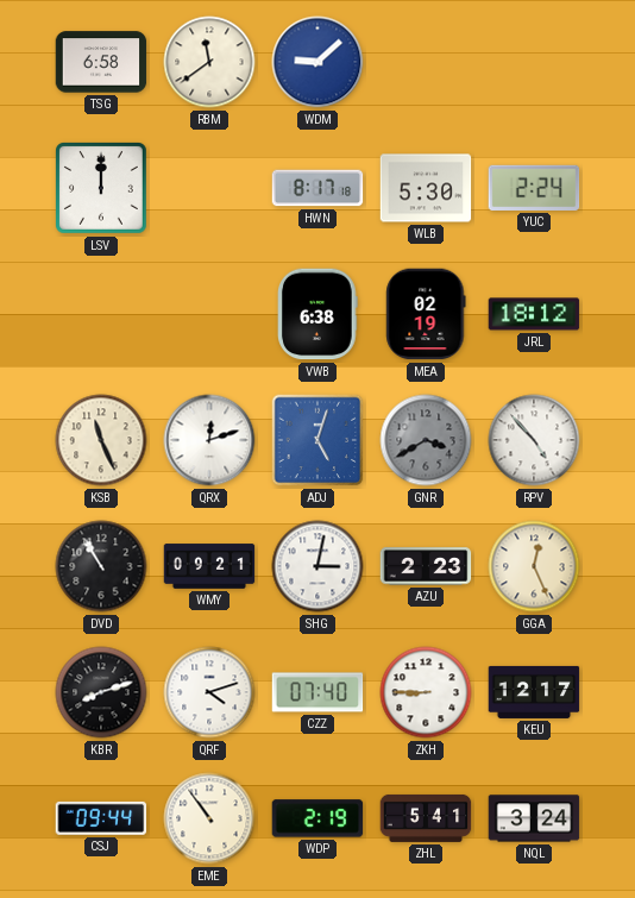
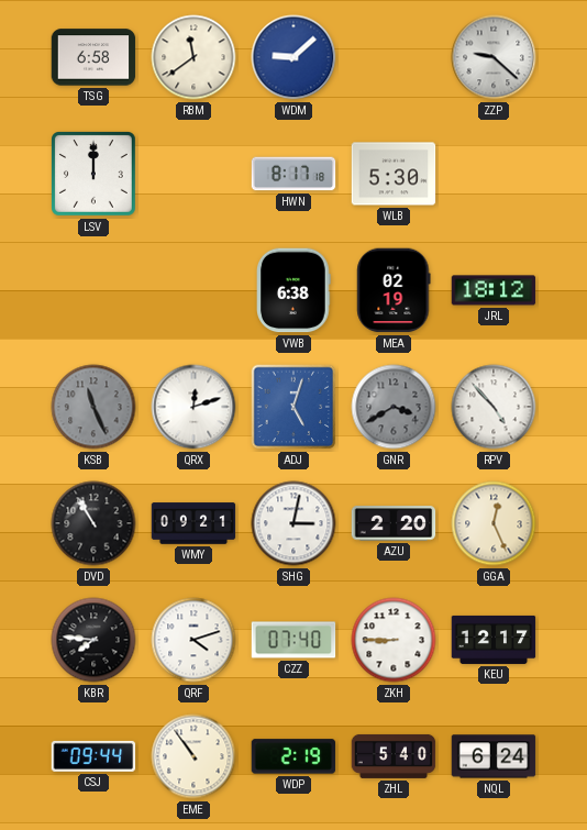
ZZP: none -> 9:22 (494, 57)
YUC: 2:24 -> none (534, 188)
KSB dial: cream -> grey (93, 407)
AZU: 2:23 -> 2:20 (394, 523)
KBR: 8:12 -> 7:46 (93, 640)
ZHL: 5:41 -> 5:40 (394, 756)
NQL: 3:24 -> 6:24 (494, 756)
